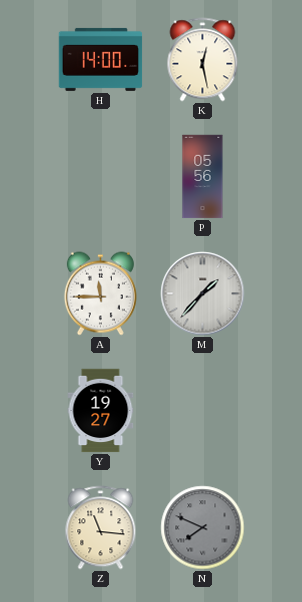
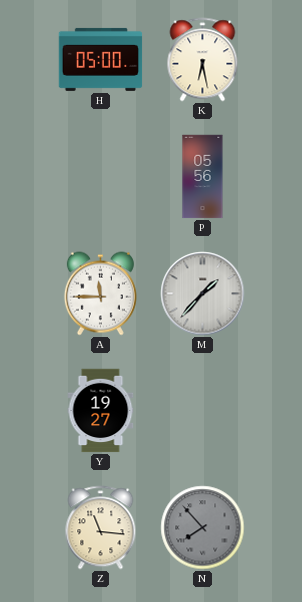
H: 14:00 -> 05:00 (101, 59)
K: 12:28 -> 6:28 (203, 60)
N: 7:49 -> 7:53 (203, 528)
